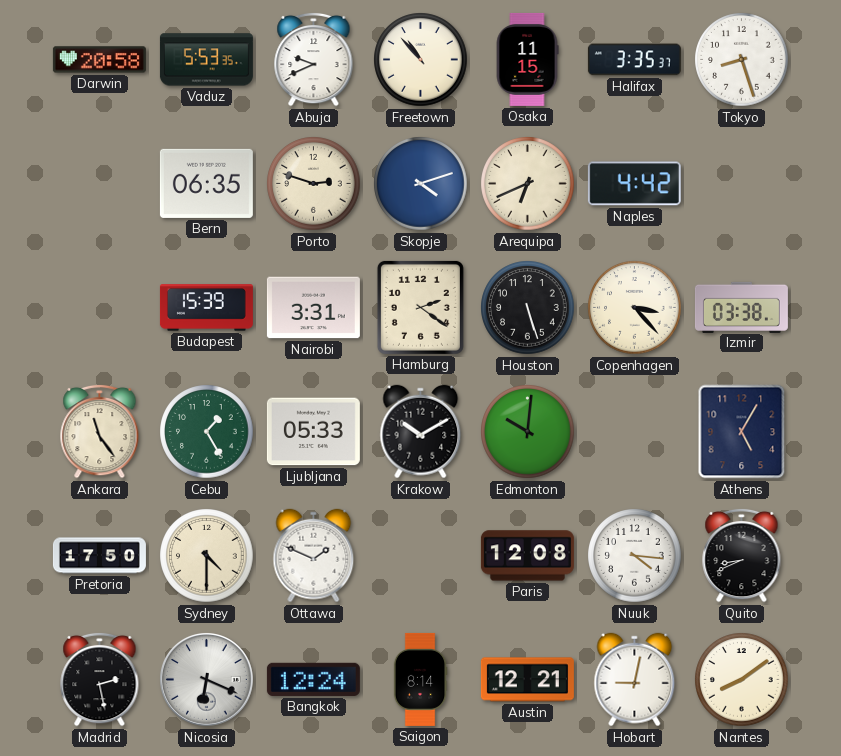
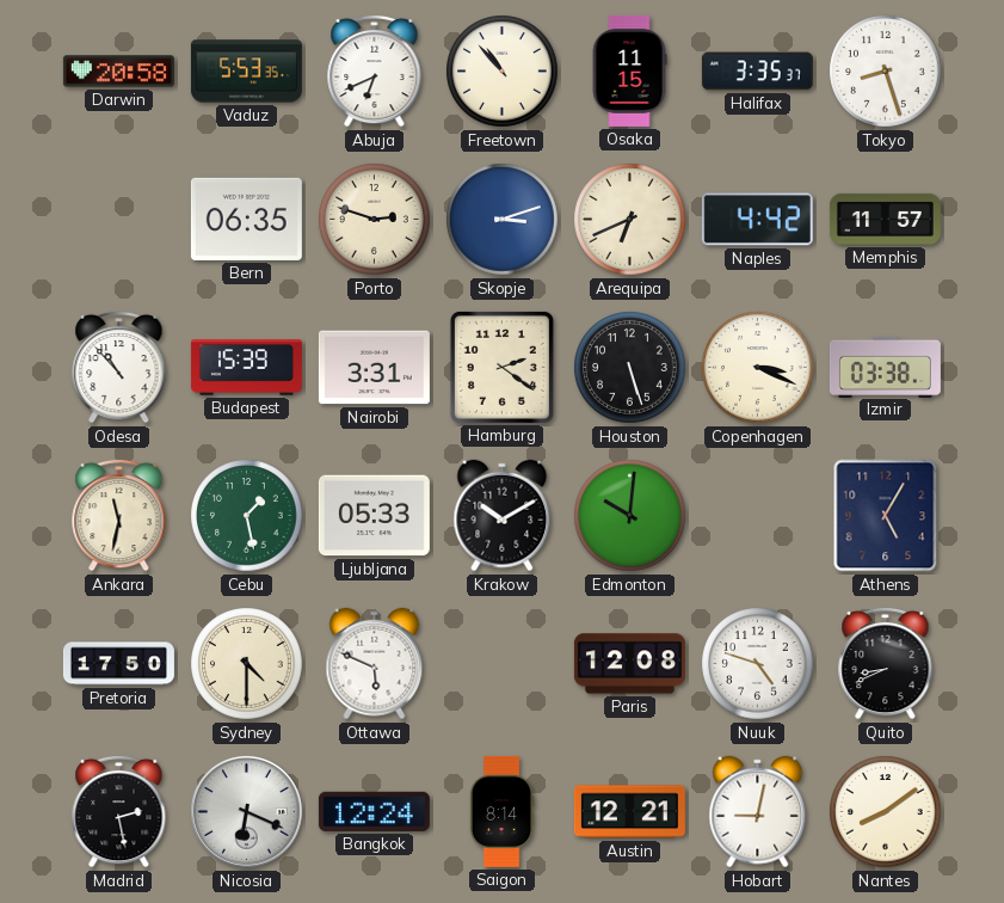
Abuja: 9:41 -> 6:41 (375, 70)
Skopje: 4:12 -> 3:12 (503, 220)
Memphis: none -> 11:57 (885, 219)
Odesa: none -> 10:53 (119, 367)
Copenhagen: 3:23 -> 3:19 (758, 368)
Ankara: 11:24 -> 11:32 (119, 515)
Cebu: 1:25 -> 1:28 (247, 516)
Ottawa: 1:49 -> 5:49 (375, 664)
Nuuk: 4:16 -> 4:48 (758, 664)
